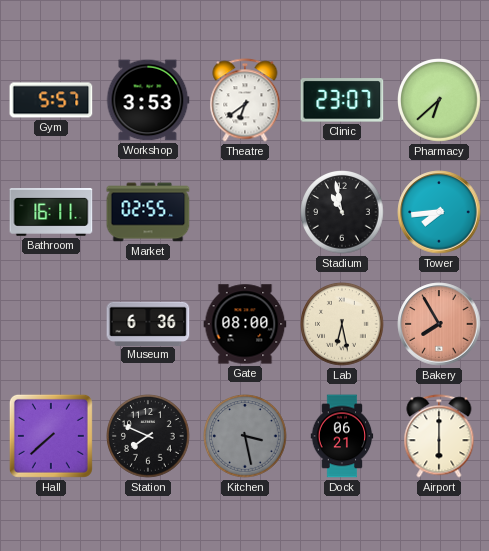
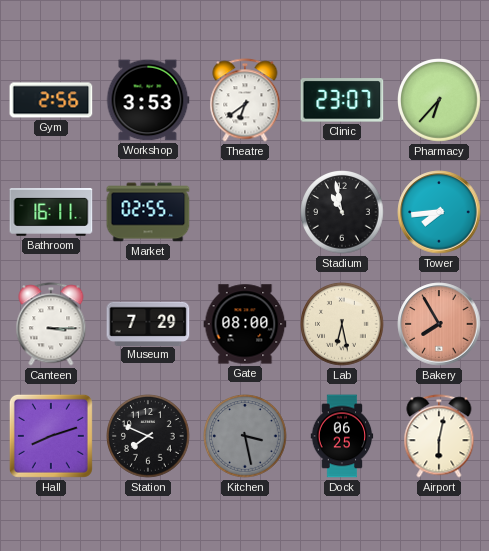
Gym: 5:57 -> 2:56 (51, 100)
Pharmacy: 6:38 -> 6:37 (439, 100)
Canteen: none -> 3:15 (51, 324)
Museum: 6:36 -> 7:29 (148, 323)
Hall: 7:38 -> 8:12 (51, 436)
Dock: 06:21 -> 06:25 (342, 436)
Airport: 6:00 -> 6:02 (439, 436)
